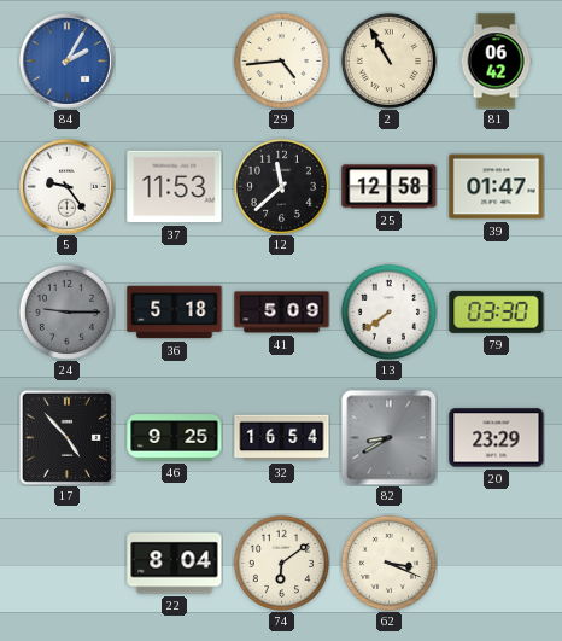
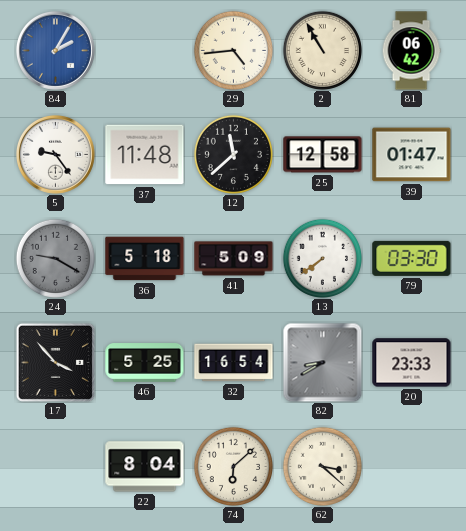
37: 11:53 -> 11:48 (145, 155)
24: 9:15 -> 9:20 (55, 258)
17: 4:53 -> 3:53 (55, 362)
46: 9:25 -> 5:25 (145, 363)
20: 23:29 -> 23:33 (412, 363)
74: 6:09 -> 6:08 (233, 466)
62: 3:19 -> 3:22 (322, 466)
